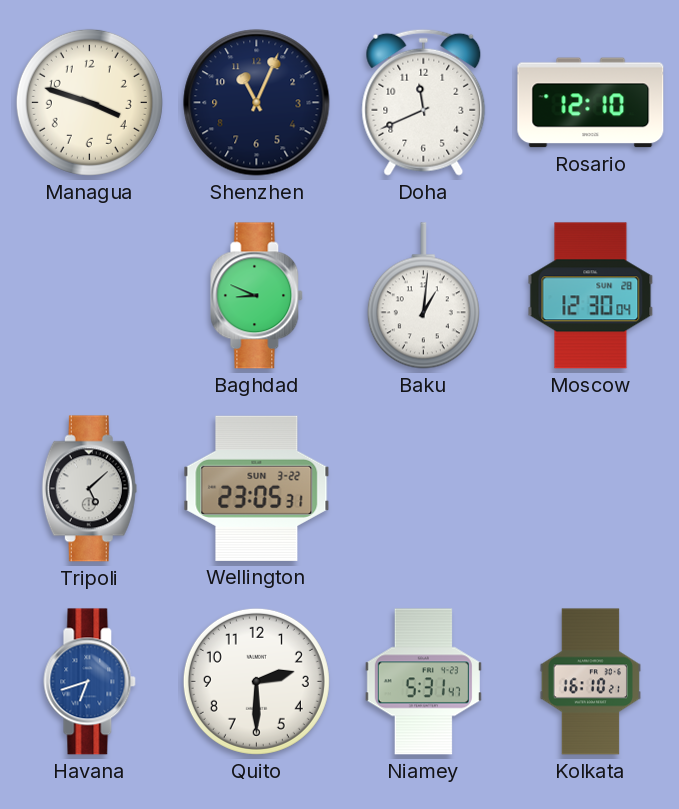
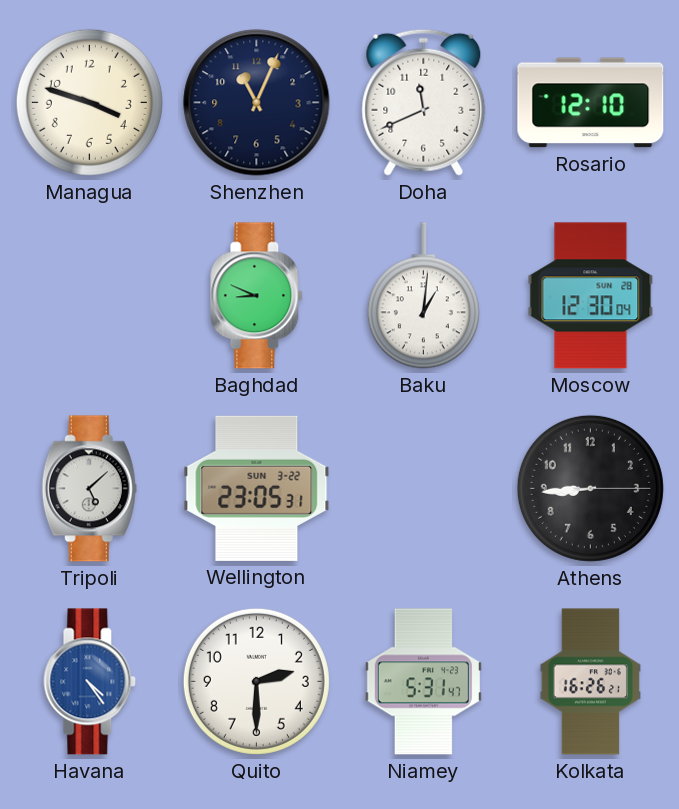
Athens: none -> 8:44 (590, 488)
Havana: 6:42 -> 4:24 (90, 682)
Kolkata: 16:10 -> 16:26 (590, 682)
